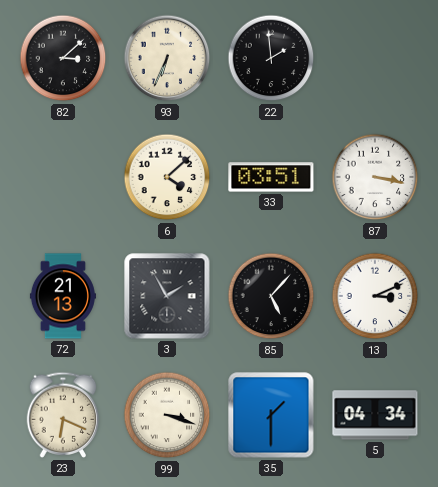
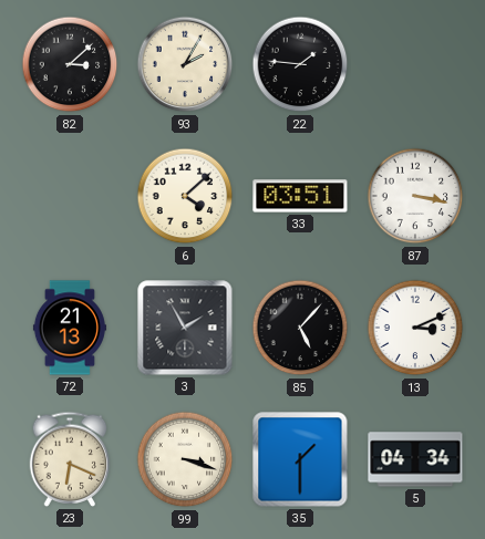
93: 6:34 -> 2:05 (185, 64)
22: 1:59 -> 1:46 (300, 64)
